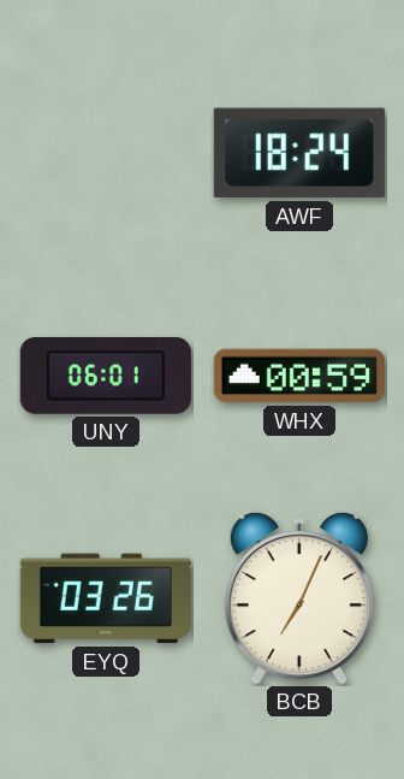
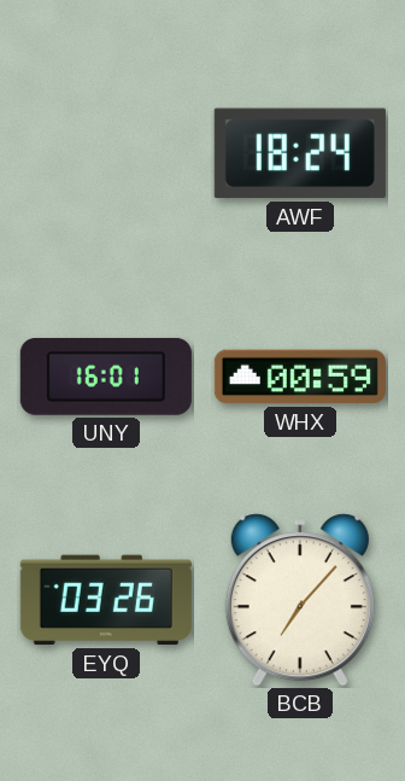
UNY: 06:01 -> 16:01 (106, 377)
BCB: 7:04 -> 7:07 (300, 600)
